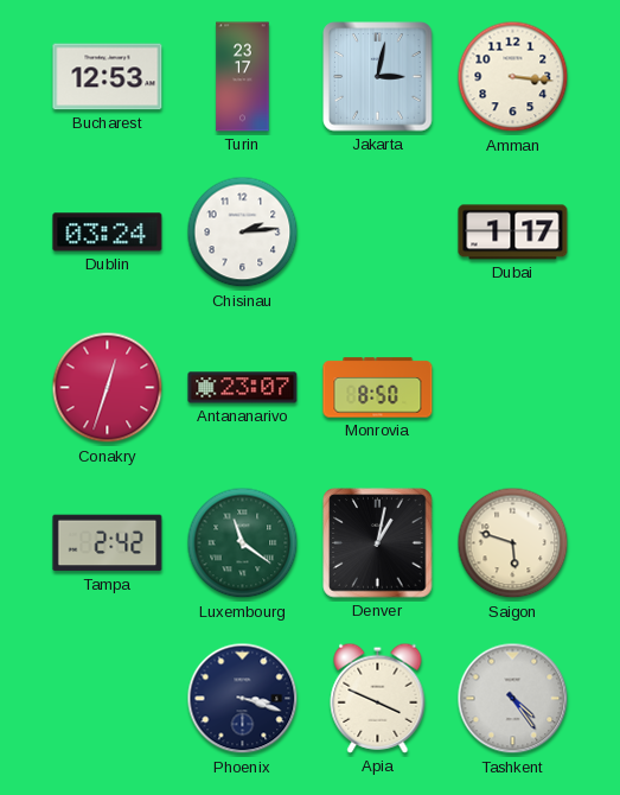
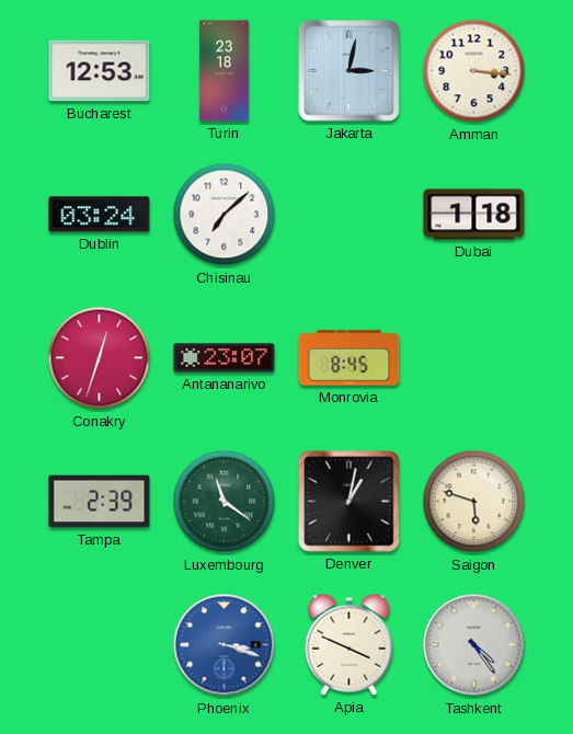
Turin: 23:17 -> 23:18 (225, 71)
Chisinau: 2:14 -> 7:08 (225, 215)
Dubai: 1:17 -> 1:18 (474, 215)
Monrovia: 8:50 -> 8:45 (349, 358)
Tampa: 2:42 -> 2:39 (100, 502)
Phoenix dial: navy -> blue (225, 645)
